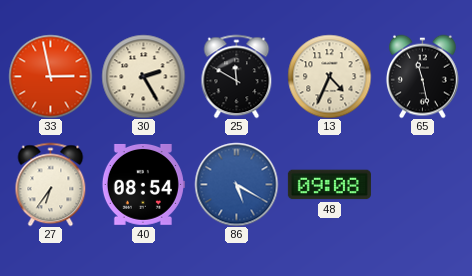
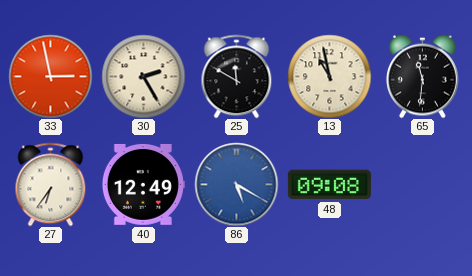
13: 4:34 -> 10:58 (329, 76)
65: 11:28 -> 11:31 (422, 76)
40: 08:54 -> 12:49 (143, 184)
